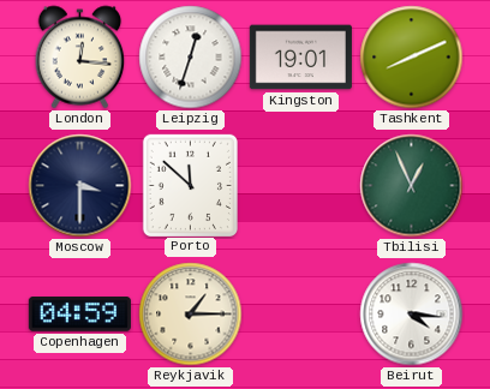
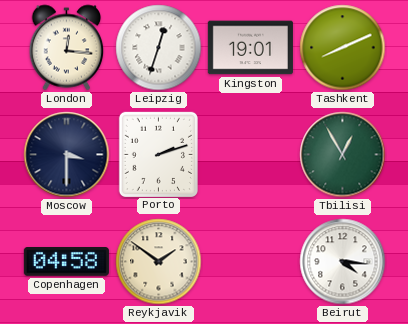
Porto: 11:52 -> 2:12 (158, 154)
Tbilisi: 12:56 -> 12:55 (343, 155)
Copenhagen: 04:59 -> 04:58 (66, 262)
Reykjavik: 1:15 -> 1:51 (159, 262)
